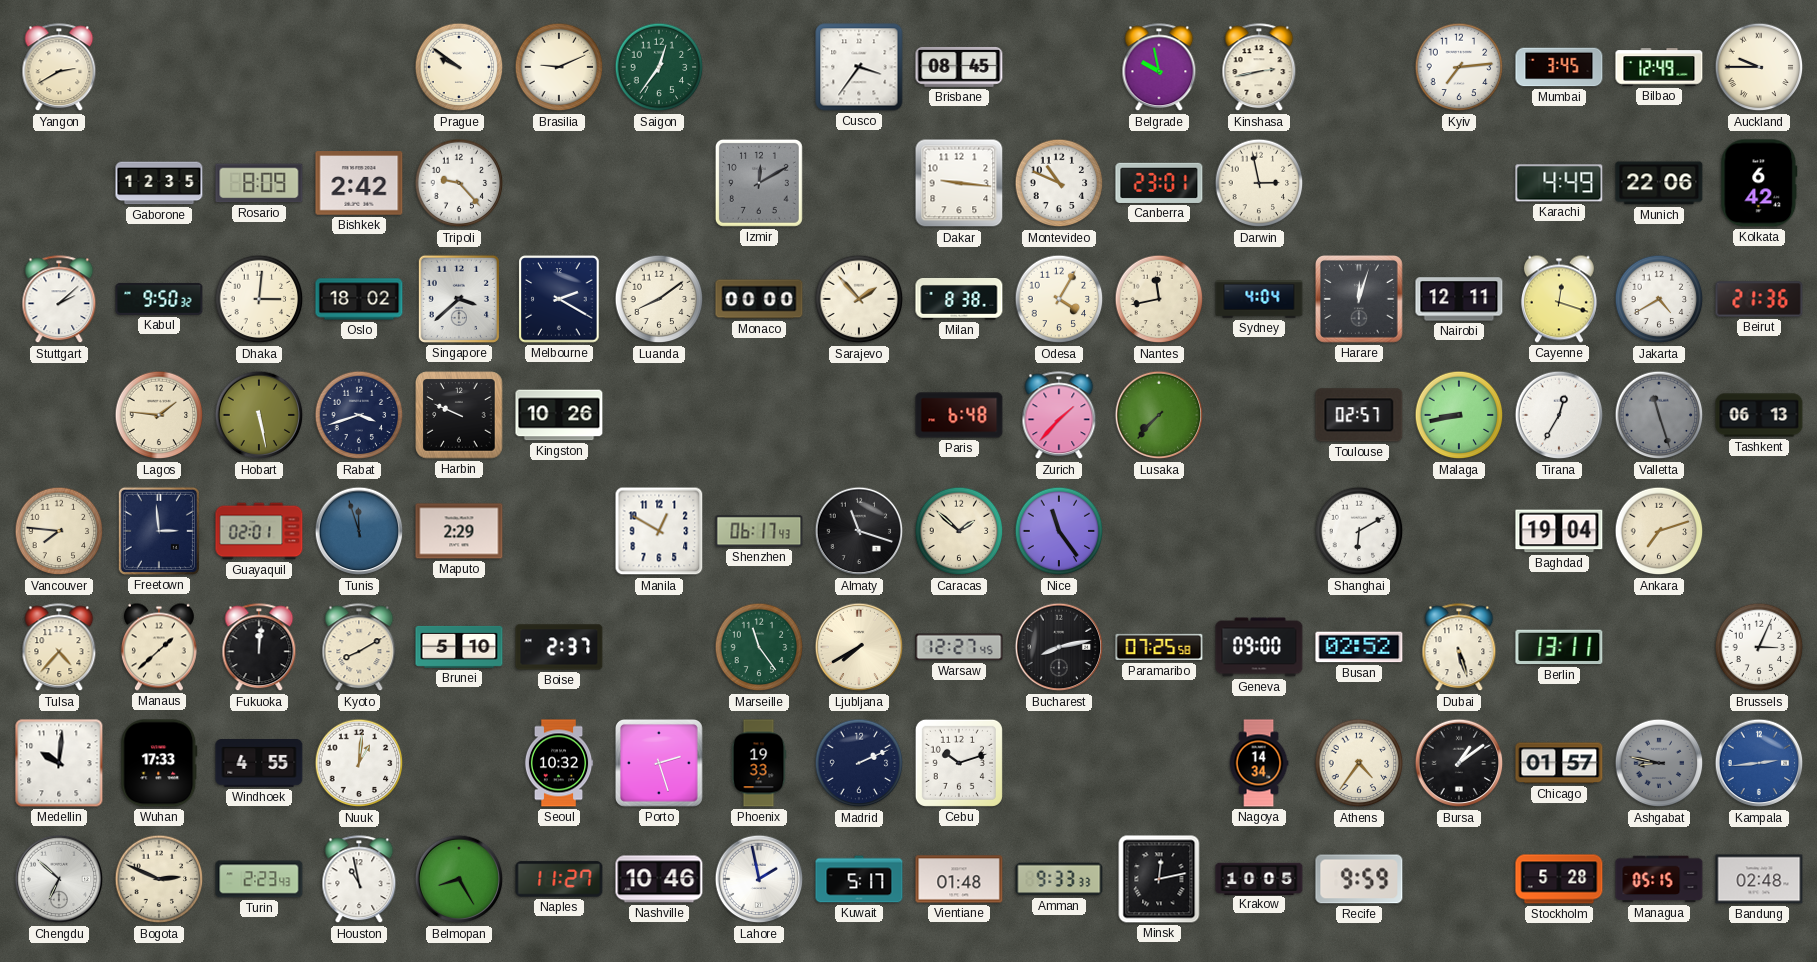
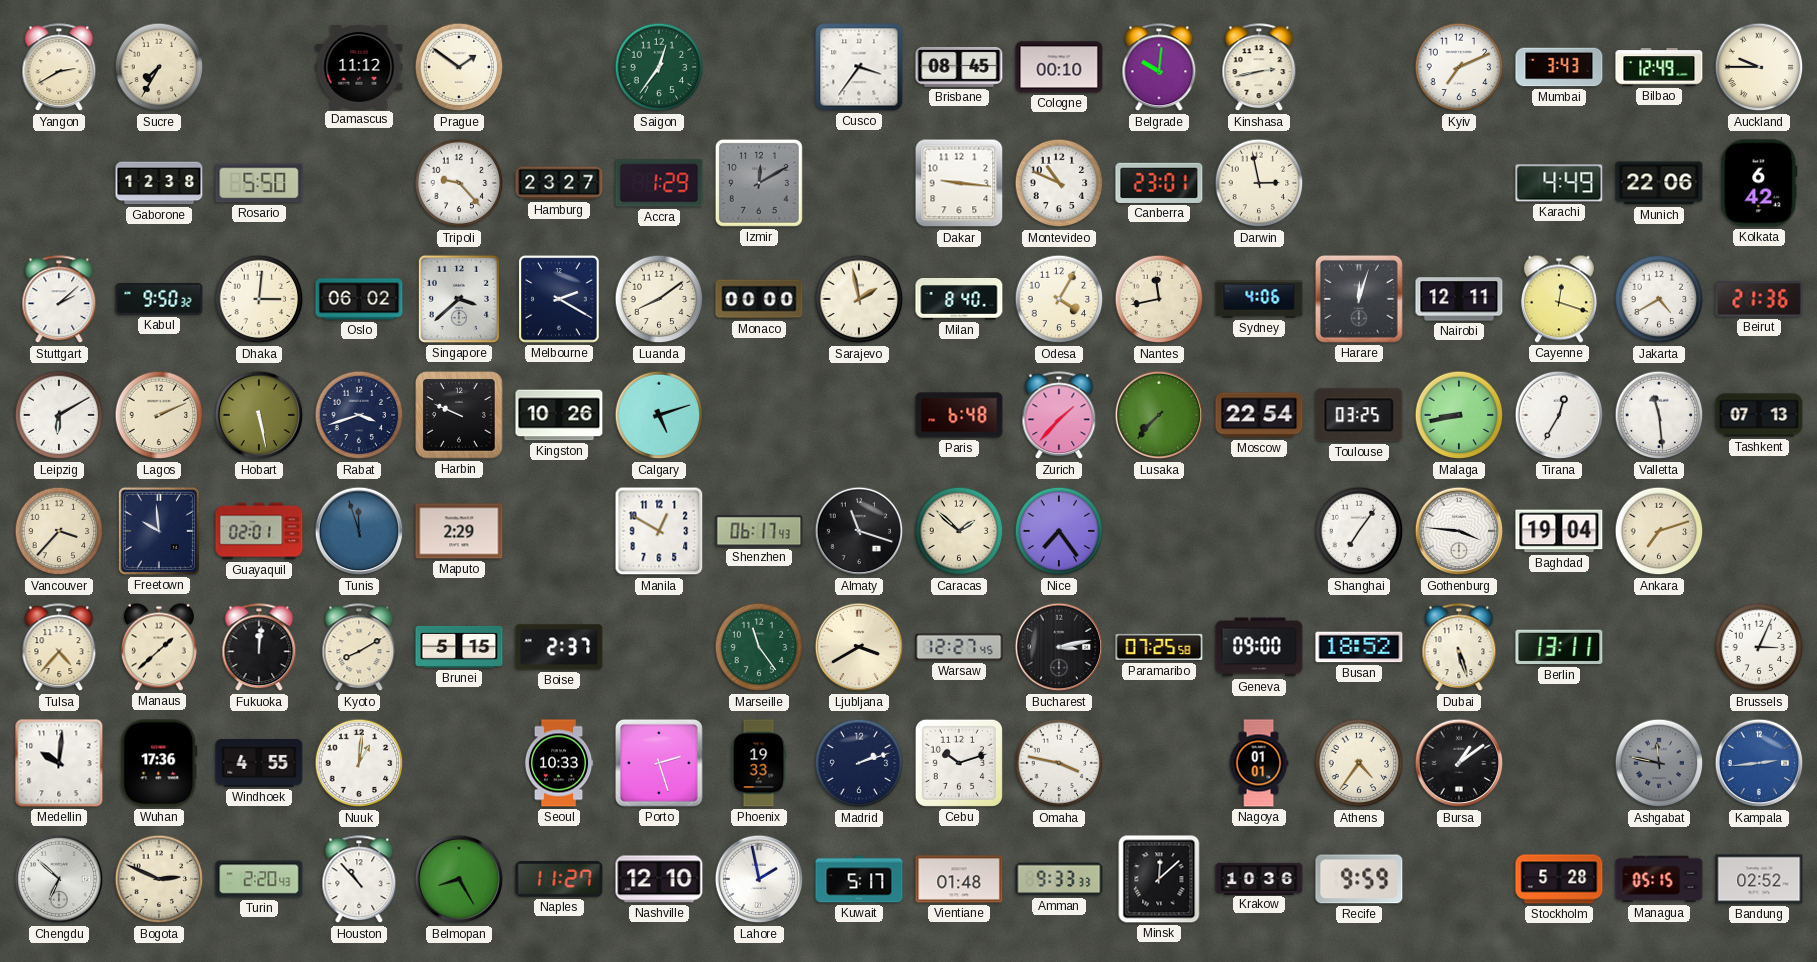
Sucre: none -> 7:35 (159, 67)
Damascus: none -> 11:12 (359, 67)
Prague: 9:51 -> 1:51 (459, 67)
Brasilia: 9:11 -> none (559, 67)
Cologne: none -> 00:10 (1059, 67)
Belgrade: 9:58 -> 10:01 (1159, 68)
Kyiv: 7:14 -> 7:11 (1459, 67)
Mumbai: 3:45 -> 3:43 (1559, 67)
Gaborone: 12:35 -> 12:38 (159, 183)
Rosario: 8:09 -> 5:50 (259, 183)
Bishkek: 2:42 -> none (359, 183)
Hamburg: none -> 23:27 (559, 183)
Accra: none -> 1:29 (659, 183)
Oslo: 18:02 -> 06:02 (359, 299)
Sarajevo: 1:53 -> 1:58 (859, 299)
Milan: 8:38 -> 8:40 (959, 300)
Sydney: 4:04 -> 4:06 (1259, 299)
Leipzig: none -> 6:10 (59, 415)
Lagos: 1:46 -> 2:11 (159, 415)
Calgary: none -> 5:12 (659, 415)
Moscow: none -> 22:54 (1259, 415)
Toulouse: 02:57 -> 03:25 (1359, 415)
Valletta: 11:27 -> 11:29 (1659, 415)
Valletta dial: grey -> white (1659, 415)
Tashkent: 06:13 -> 07:13 (1759, 415)
Vancouver: 7:46 -> 3:37 (59, 531)
Freetown: 2:59 -> 9:59 (159, 531)
Nice: 11:24 -> 7:24 (1059, 531)
Shanghai: 6:10 -> 7:06 (1359, 531)
Gothenburg: none -> 3:46 (1459, 531)
Brunei: 5:10 -> 5:15 (459, 647)
Ljubljana: 7:40 -> 3:40 (859, 647)
Bucharest: 8:13 -> 3:13 (1059, 647)
Busan: 02:52 -> 18:52 (1359, 647)
Wuhan: 17:33 -> 17:36 (159, 763)
Seoul: 10:32 -> 10:33 (559, 763)
Madrid: 2:11 -> 2:12 (859, 763)
Omaha: none -> 3:47 (1059, 763)
Nagoya: 14:34 -> 01:01 (1259, 763)
Chicago: 01:57 -> none (1559, 763)
Ashgabat: 8:47 -> 11:47 (1659, 763)
Turin: 2:23 -> 2:20 (259, 879)
Houston: 10:58 -> 10:53 (359, 880)
Nashville: 10:46 -> 12:10 (659, 879)
Minsk: 12:13 -> 12:08 (1159, 879)
Krakow: 10:05 -> 10:36 (1259, 878)
Bandung: 02:48 -> 02:52 (1759, 879)
